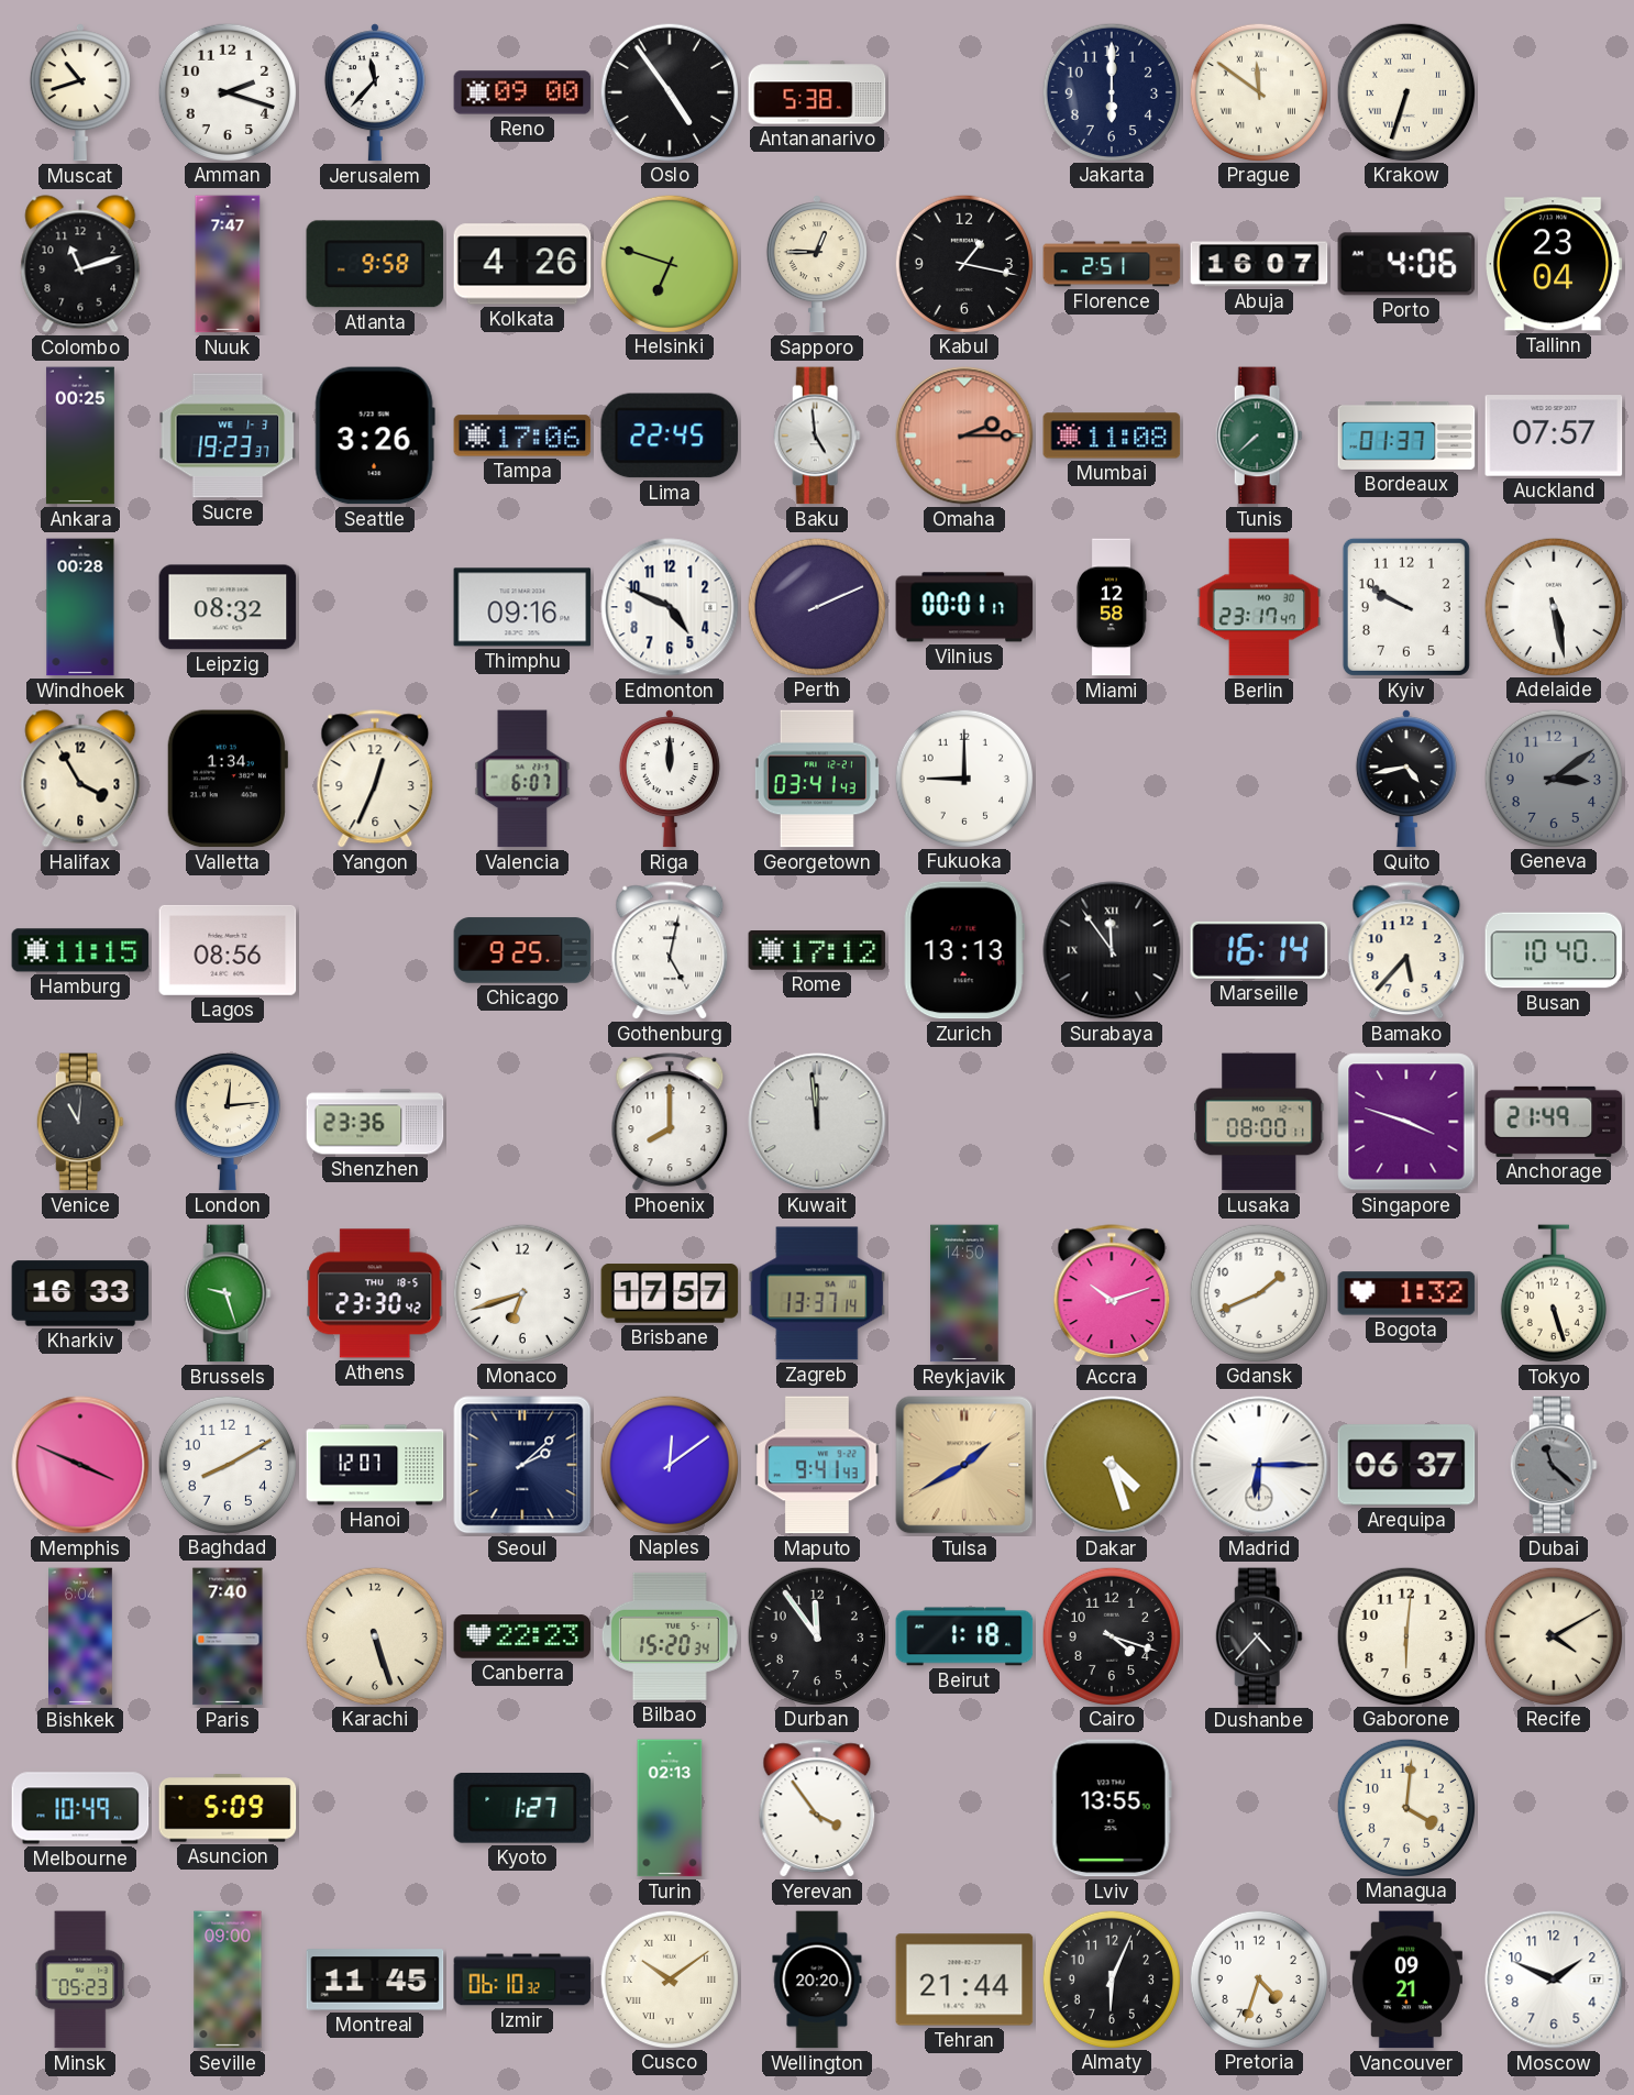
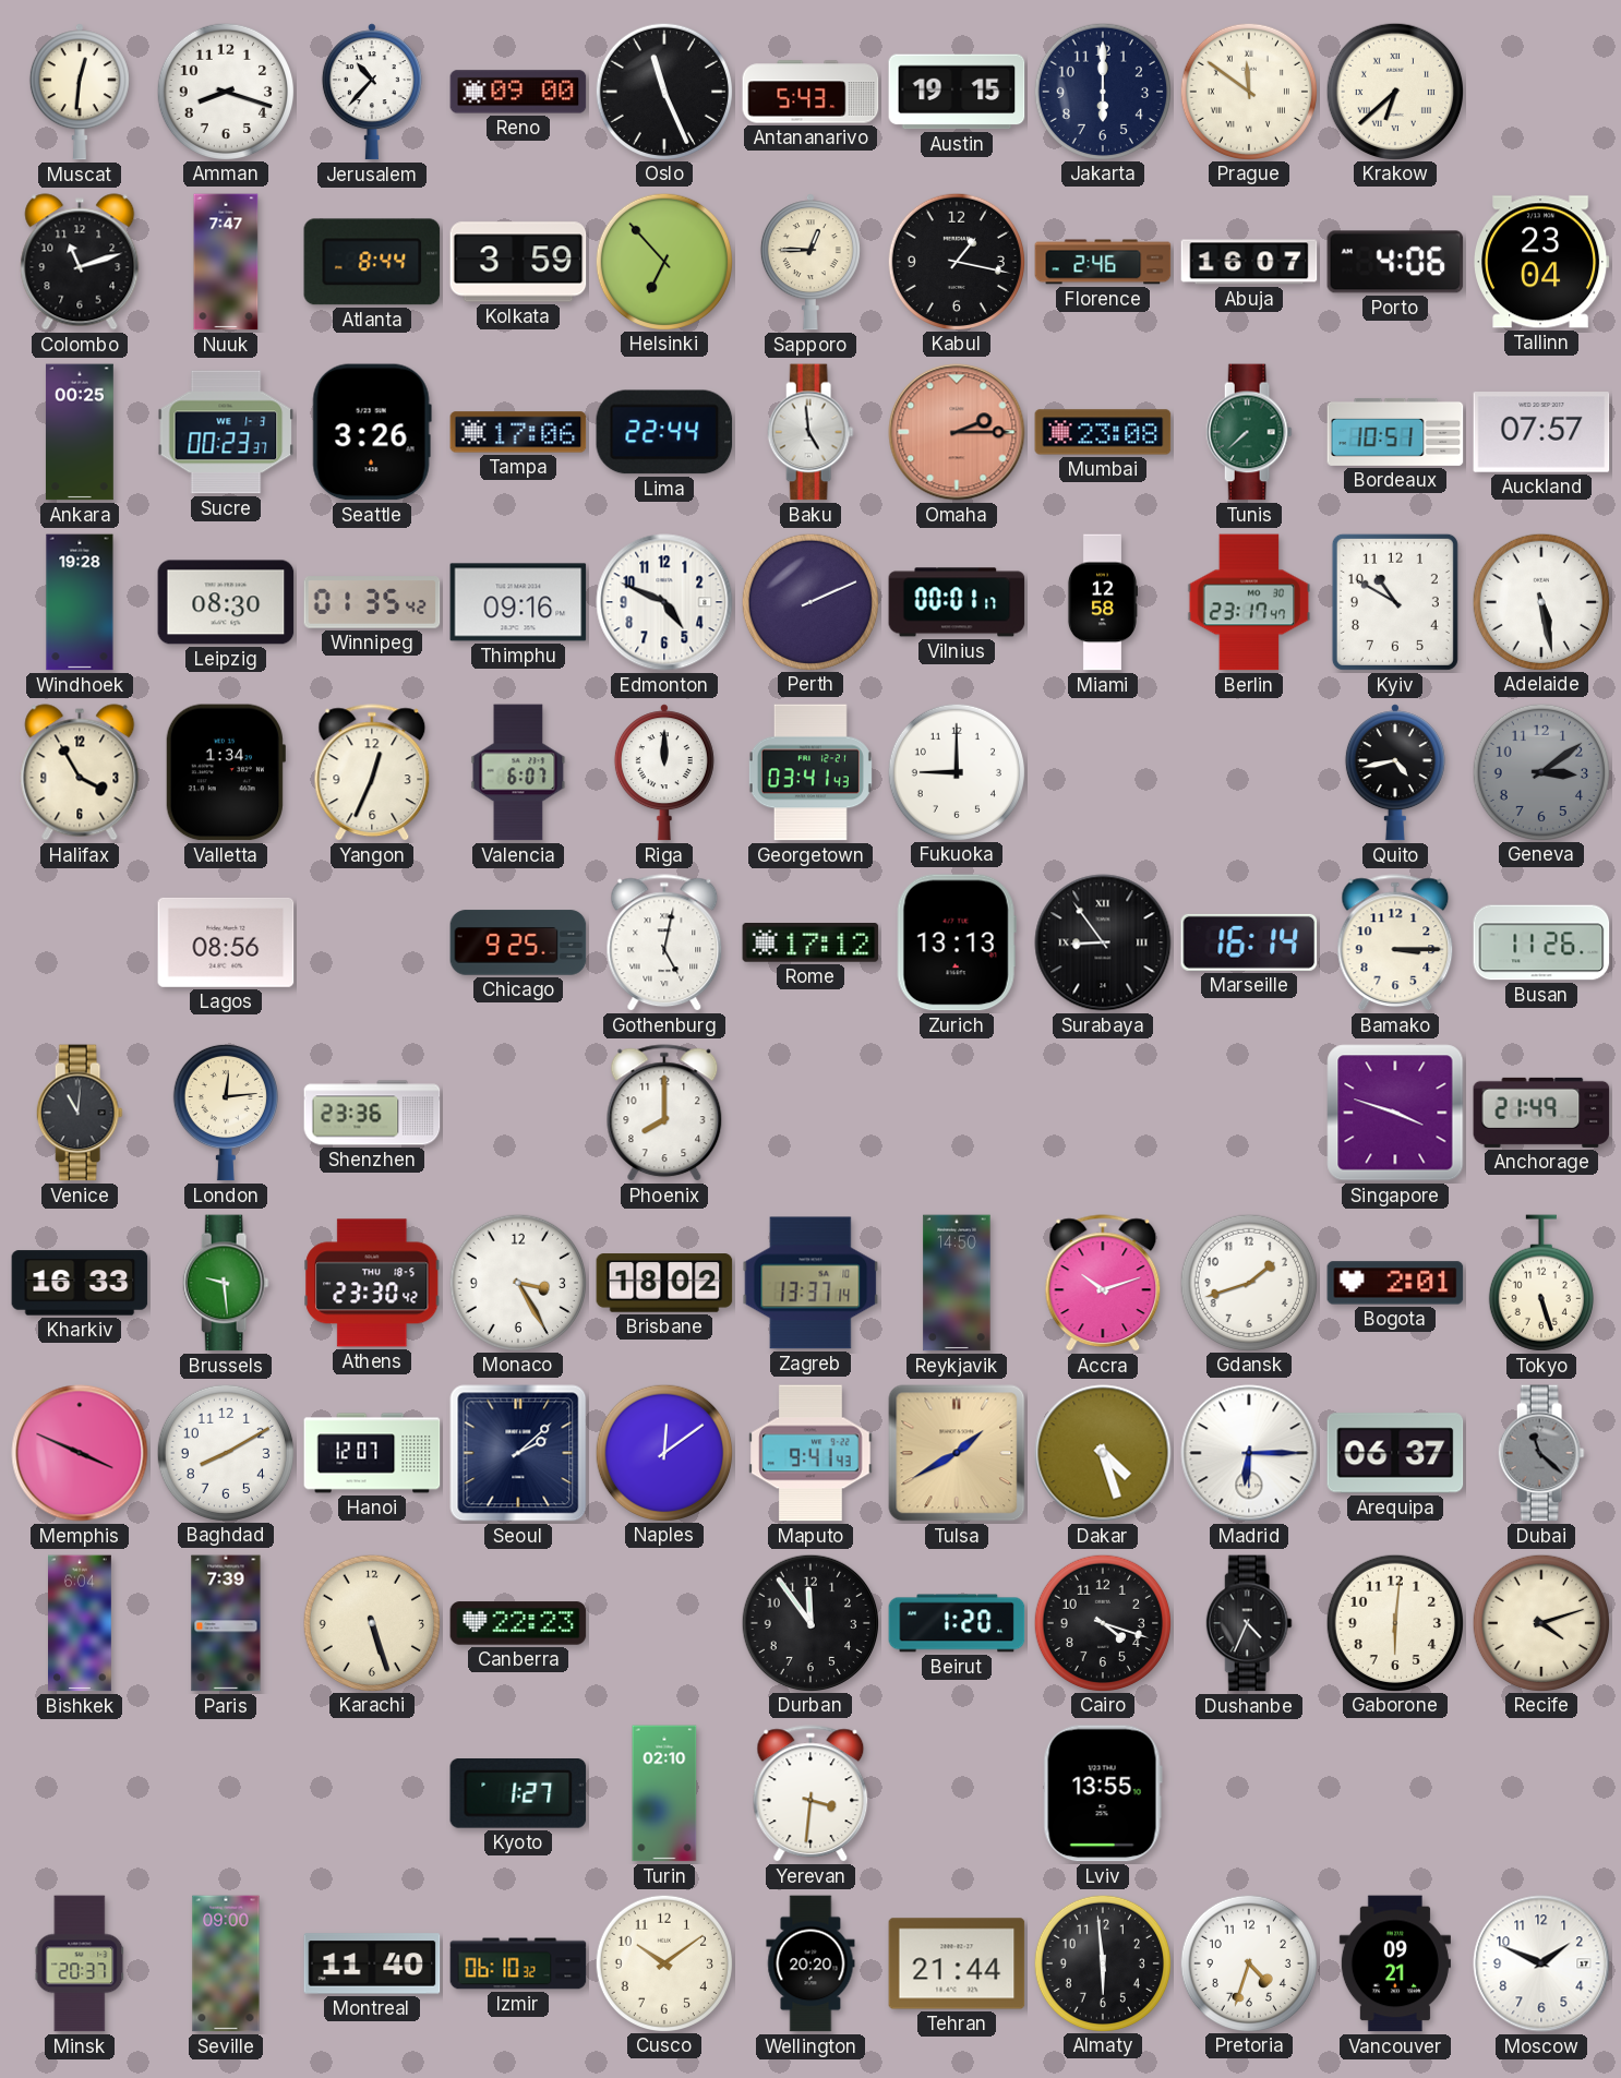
Muscat: 10:42 -> 12:31 (80, 92)
Amman: 2:18 -> 8:18 (225, 91)
Jerusalem: 11:37 -> 10:37 (372, 92)
Oslo: 4:54 -> 11:26 (663, 91)
Antananarivo: 5:38 -> 5:43 (810, 92)
Austin: none -> 19:15 (957, 92)
Krakow: 6:33 -> 6:38 (1394, 91)
Atlanta: 9:58 -> 8:44 (372, 262)
Kolkata: 4:26 -> 3:59 (518, 262)
Helsinki: 6:48 -> 6:53 (663, 261)
Florence: 2:51 -> 2:46 (1103, 262)
Sucre: 19:23 -> 00:23 (226, 432)
Lima: 22:45 -> 22:44 (664, 432)
Mumbai: 11:08 -> 23:08 (1103, 432)
Bordeaux: 01:37 -> 10:51 (1395, 432)
Windhoek: 00:28 -> 19:28 (80, 602)
Leipzig: 08:32 -> 08:30 (226, 602)
Winnipeg: none -> 01:35 (372, 602)
Kyiv: 9:50 -> 10:50 (1395, 602)
Hamburg: 11:15 -> none (80, 950)
Surabaya: 11:54 -> 8:54 (1103, 942)
Bamako: 5:37 -> 3:15 (1395, 944)
Busan: 10:40 -> 11:26 (1541, 942)
Kuwait: 11:59 -> none (817, 1122)
Lusaka: 08:00 -> none (1259, 1122)
Brussels: 9:27 -> 9:29 (226, 1283)
Monaco: 6:42 -> 3:25 (517, 1282)
Brisbane: 17:57 -> 18:02 (664, 1283)
Gdansk: 1:41 -> 1:42 (1248, 1282)
Bogota: 1:32 -> 2:01 (1395, 1283)
Paris: 7:40 -> 7:39 (226, 1623)
Bilbao: 15:20 -> none (670, 1636)
Beirut: 1:18 -> 1:20 (957, 1623)
Dushanbe: 4:37 -> 4:34 (1249, 1623)
Recife: 4:10 -> 4:12 (1540, 1622)
Melbourne: 10:49 -> none (80, 1808)
Asuncion: 5:09 -> none (228, 1808)
Turin: 02:13 -> 02:10 (664, 1793)
Yerevan: 3:54 -> 3:31 (810, 1794)
Managua: 4:01 -> none (1405, 1807)
Minsk: 05:23 -> 20:37 (80, 1963)
Montreal: 11:45 -> 11:40 (372, 1963)
Cusco numerals: Roman -> Arabic (663, 1962)
Almaty: 6:04 -> 5:59 (1102, 1962)
